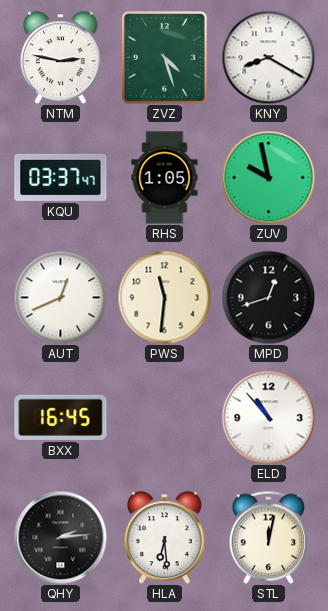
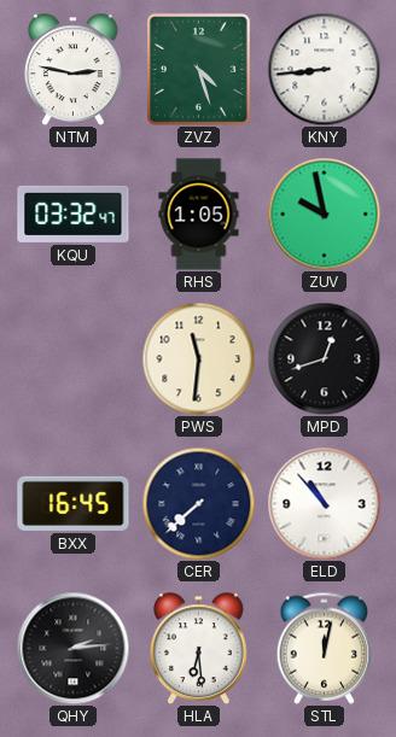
KNY: 8:20 -> 8:44 (324, 69)
KQU: 03:37 -> 03:32 (74, 214)
AUT: 12:41 -> none (60, 297)
CER: none -> 7:38 (198, 503)
